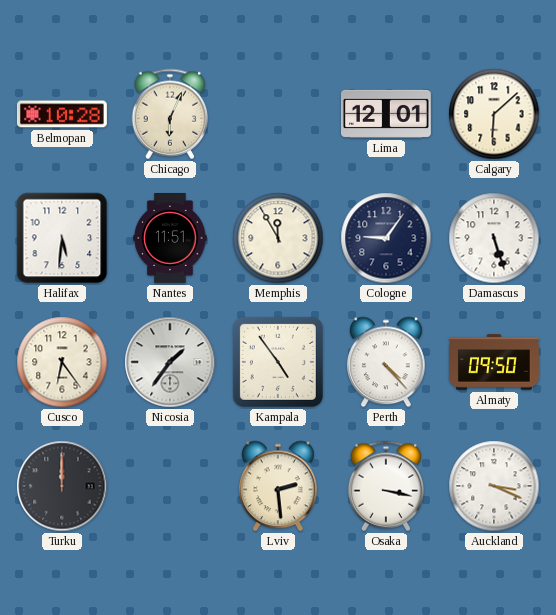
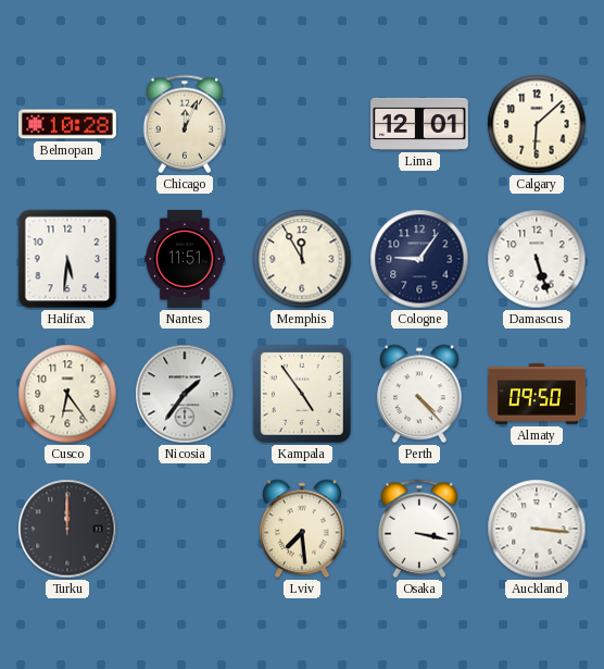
Chicago: 6:04 -> 12:04 (185, 124)
Lviv: 2:29 -> 7:29 (303, 529)
Auckland: 3:19 -> 3:16 (537, 529)
